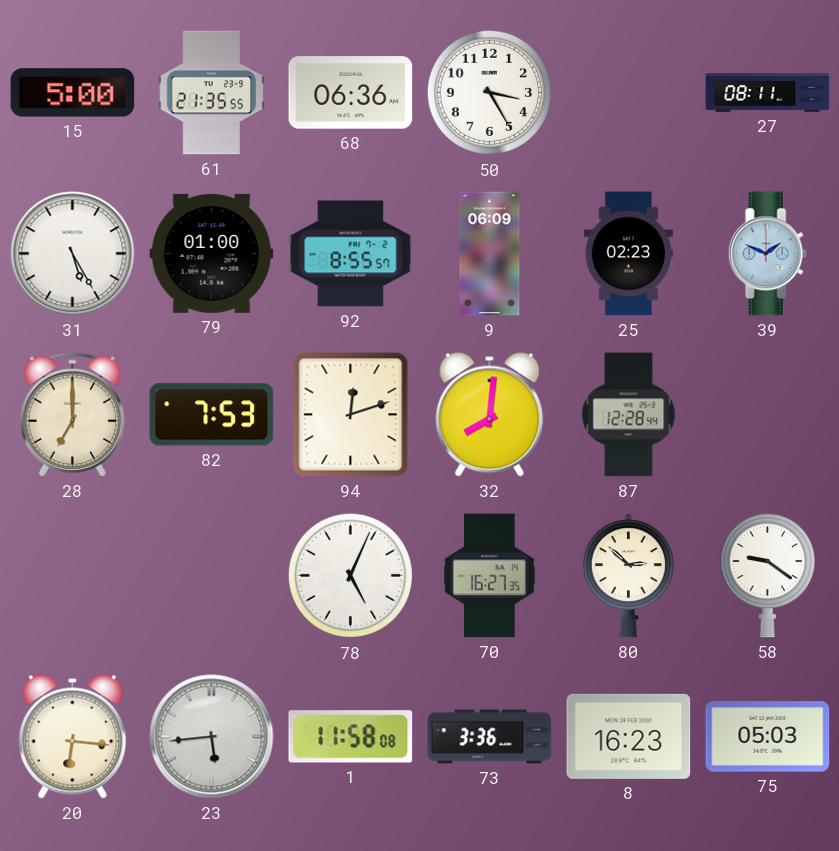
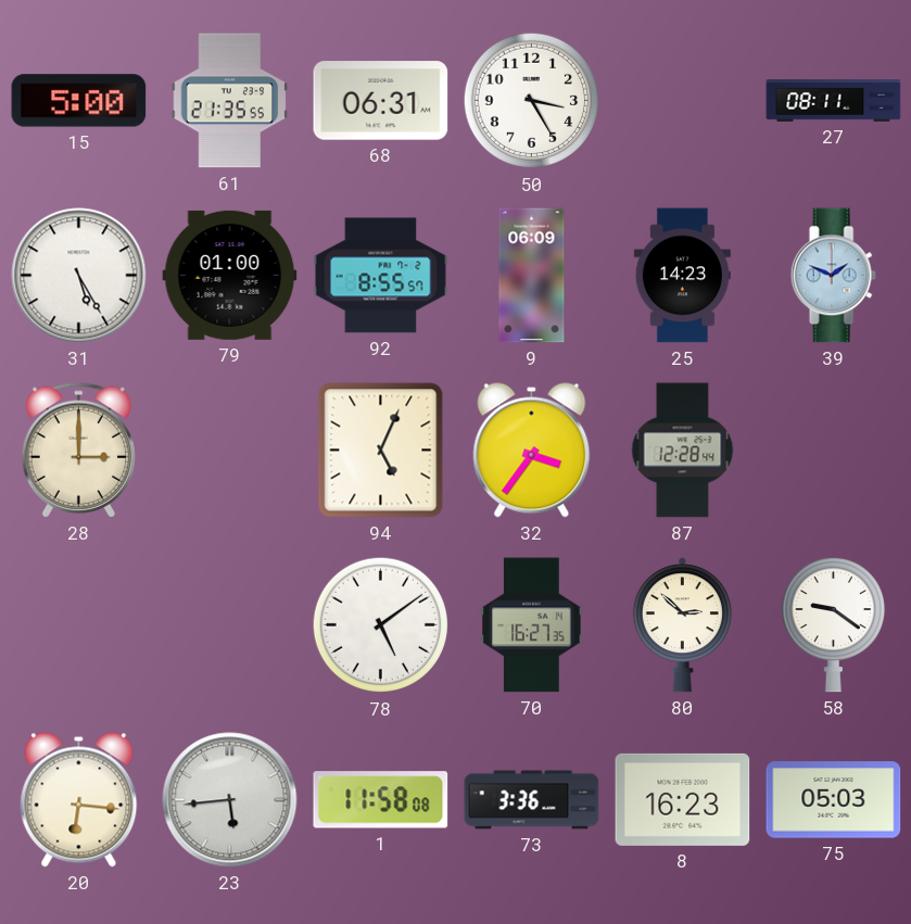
68: 06:36 -> 06:31 (381, 101)
25: 02:23 -> 14:23 (682, 276)
28: 7:00 -> 3:00 (78, 450)
82: 7:53 -> none (212, 415)
94: 12:12 -> 5:04 (381, 451)
32: 8:01 -> 3:36 (532, 451)
78: 5:04 -> 5:09 (381, 625)
